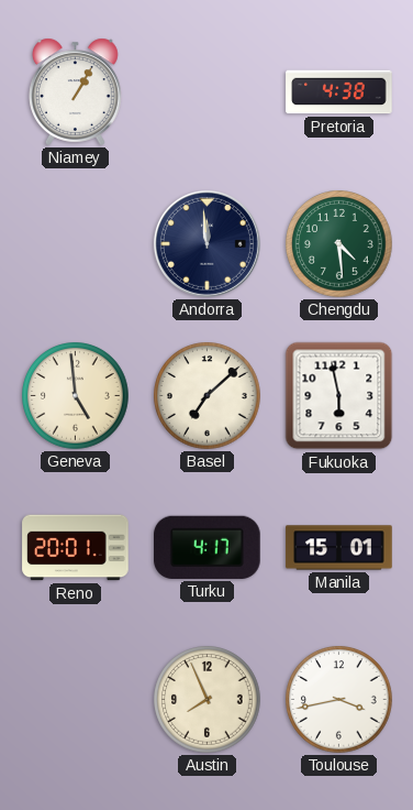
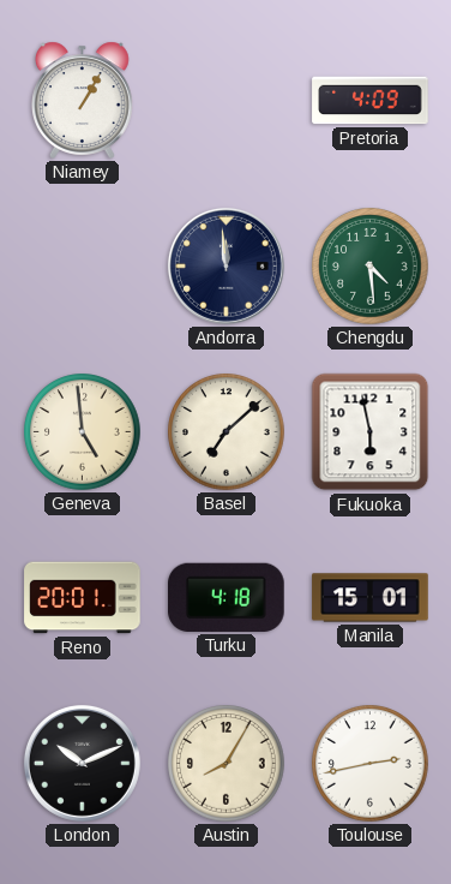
Pretoria: 4:38 -> 4:09 (371, 101)
Turku: 4:17 -> 4:18 (227, 597)
London: none -> 10:11 (82, 763)
Austin: 7:56 -> 8:05 (227, 764)
Toulouse: 3:43 -> 2:43 (371, 764)
